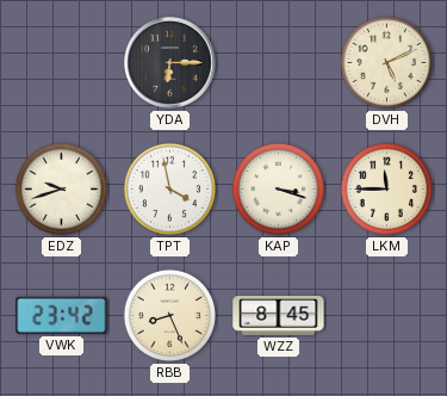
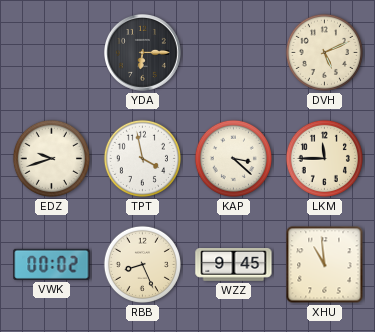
KAP: 3:18 -> 3:22 (233, 158)
VWK: 23:42 -> 00:02 (52, 264)
WZZ: 8:45 -> 9:45 (234, 265)
XHU: none -> 10:59 (325, 265)
